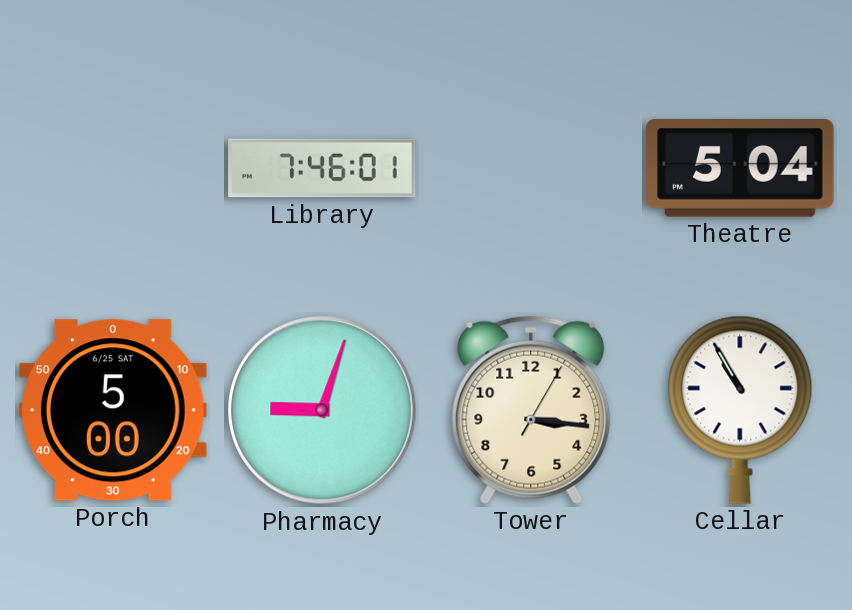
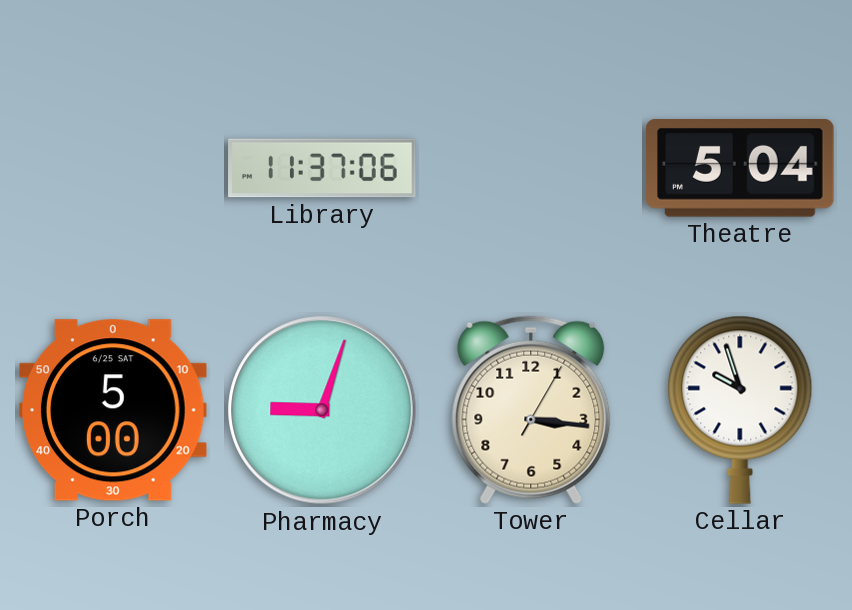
Library: 7:46 -> 11:37 (322, 168)
Cellar: 10:55 -> 9:57 (740, 410)
